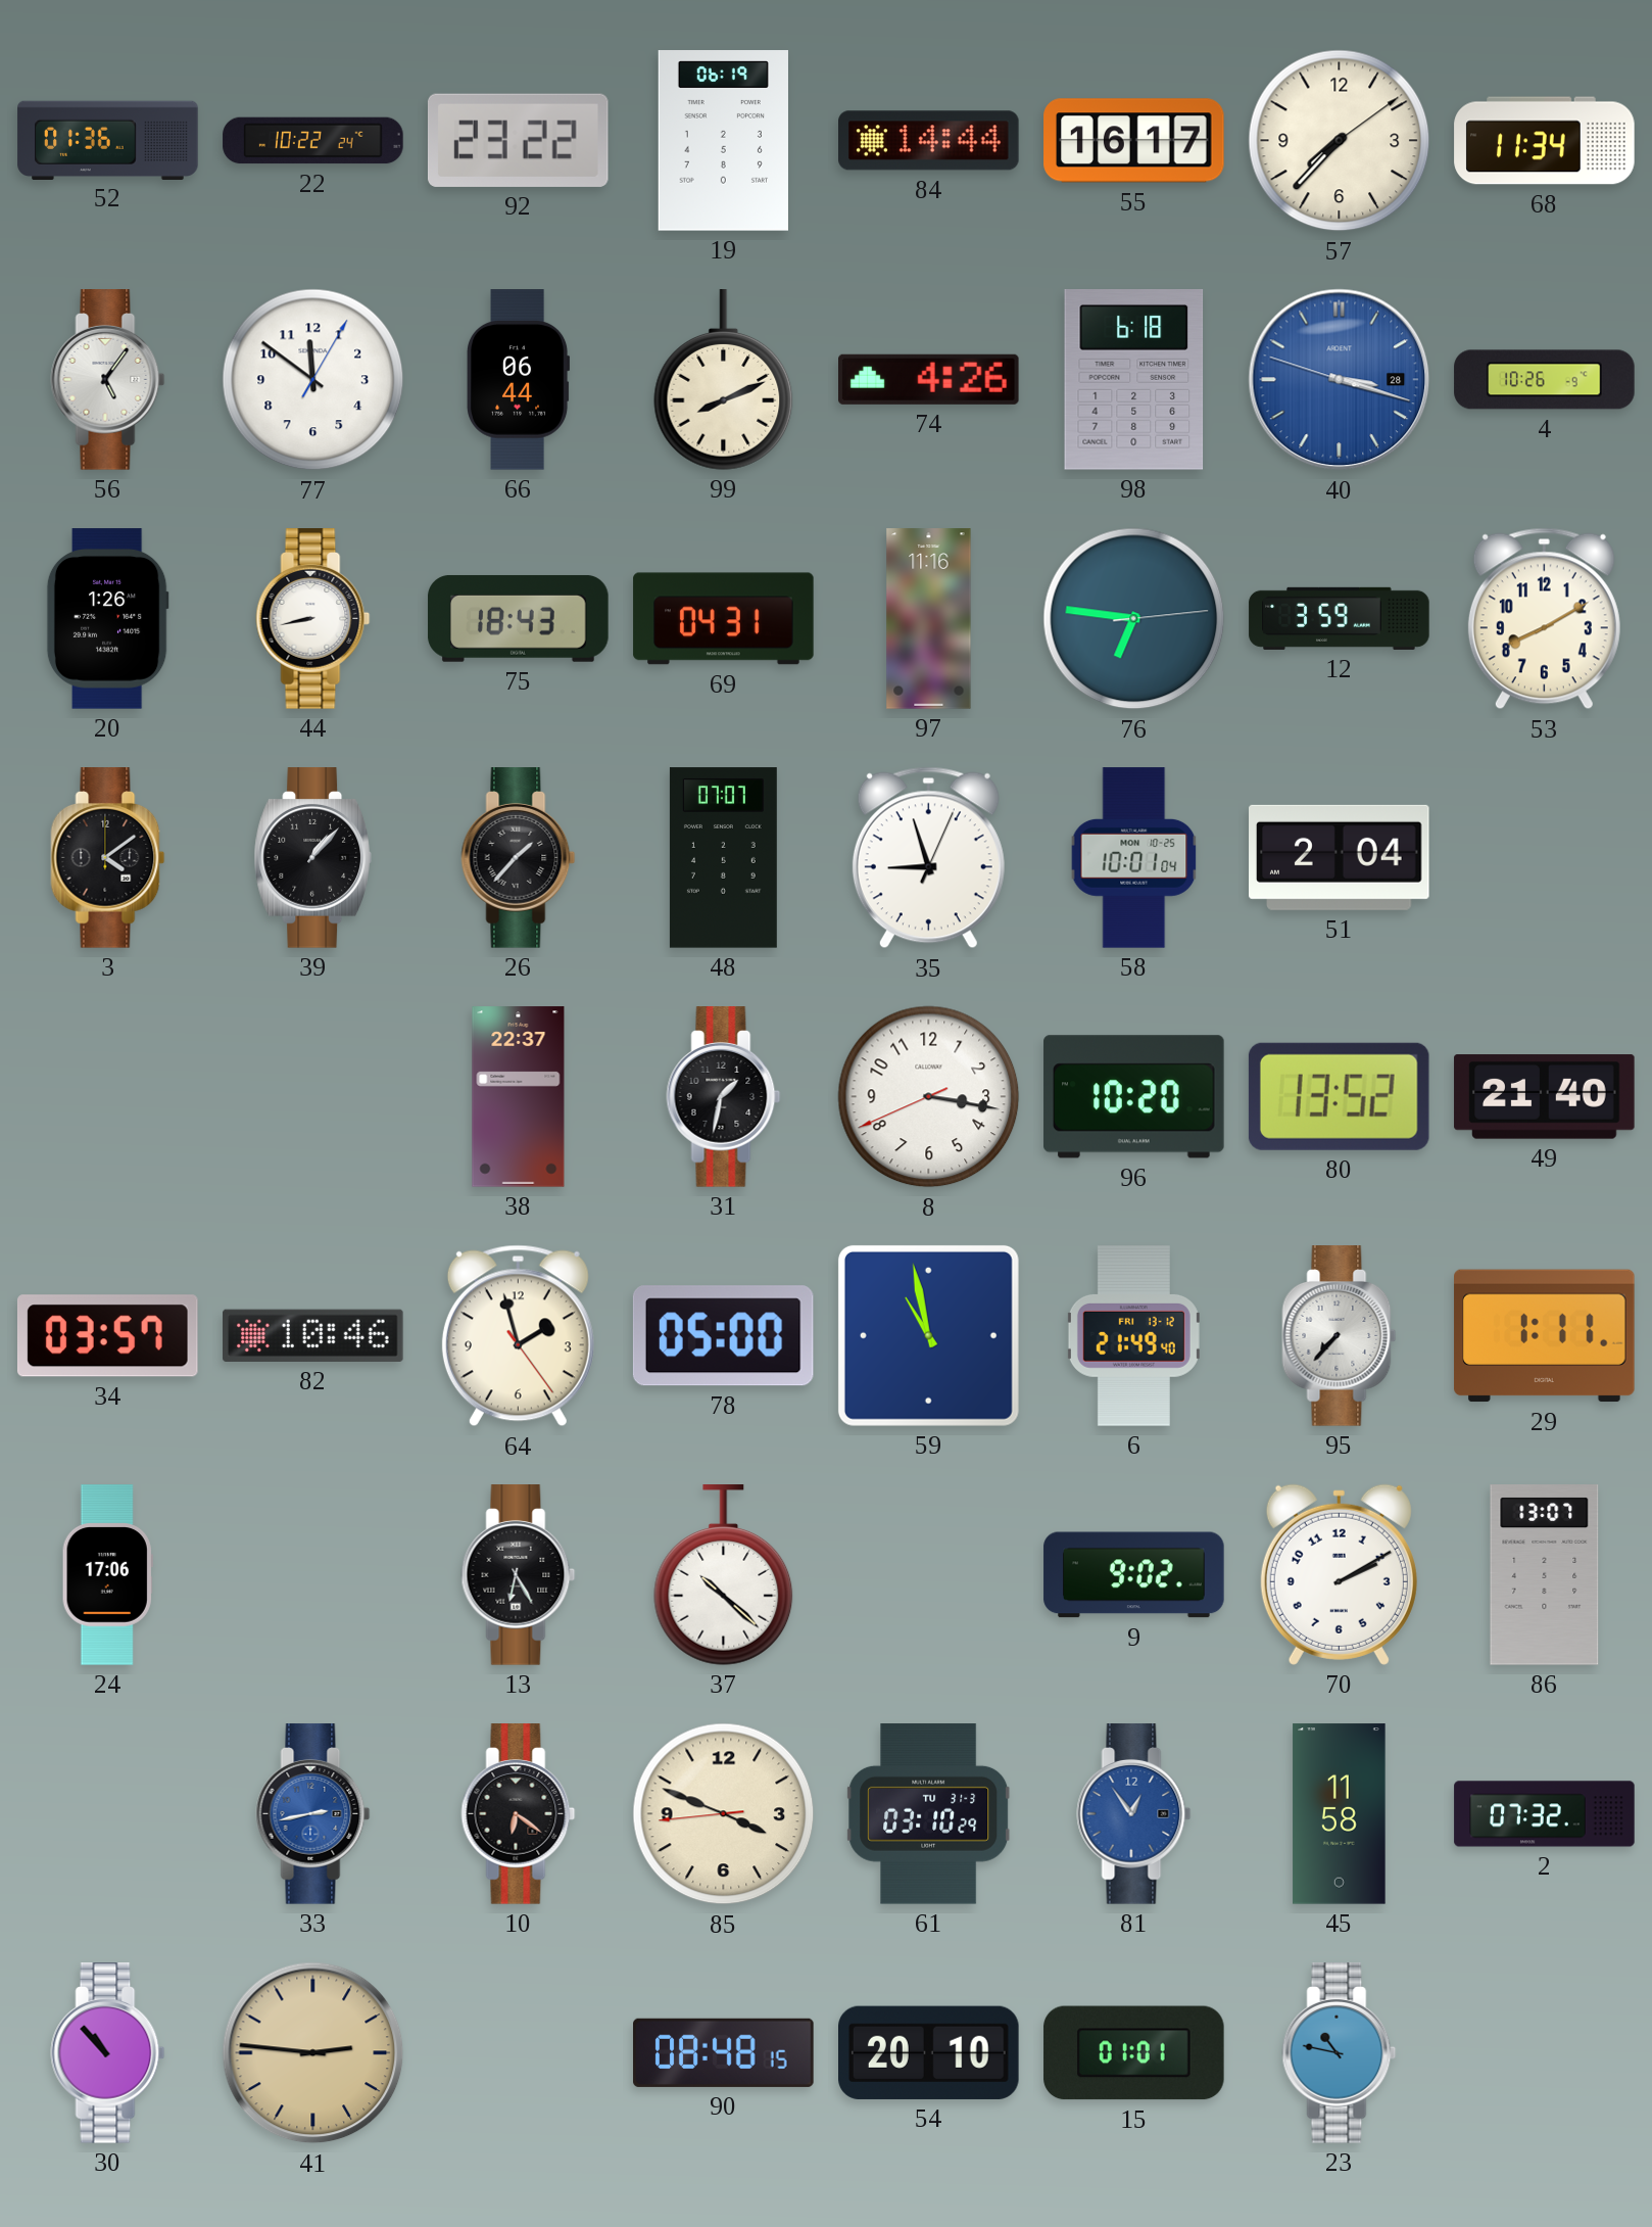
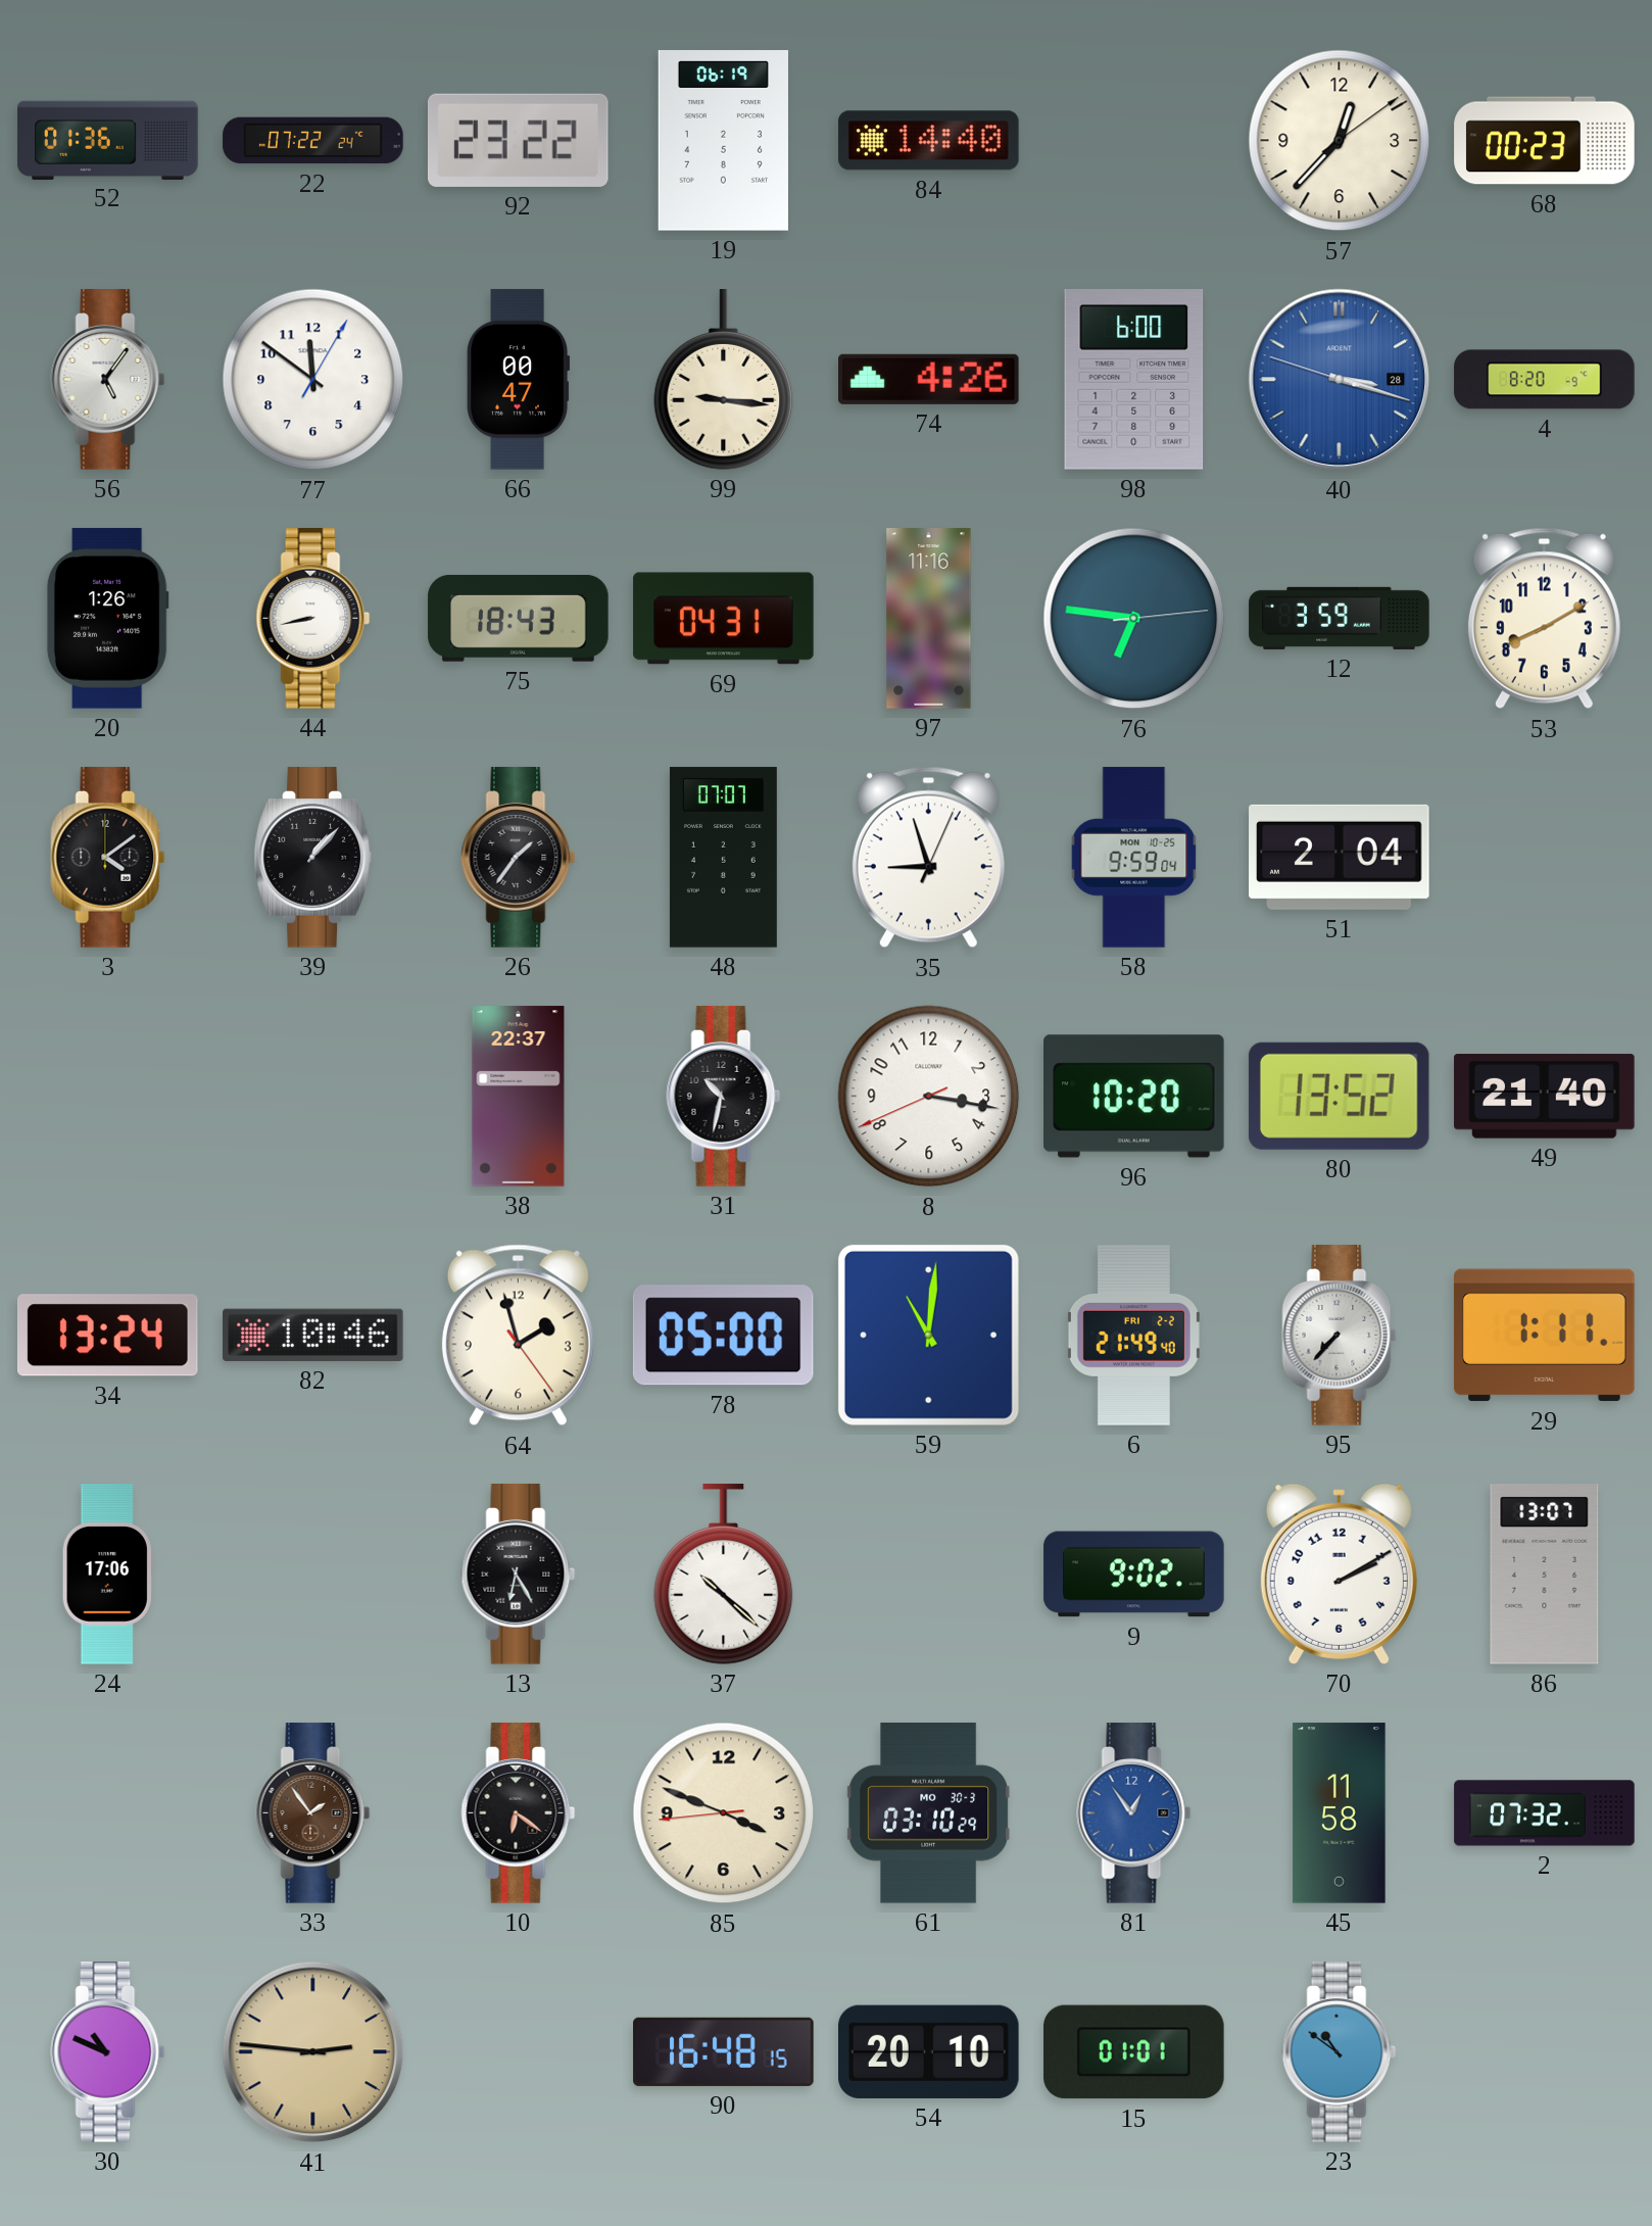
22: 10:22 -> 07:22 (313, 141)
84: 14:44 -> 14:40 (929, 141)
55: 16:17 -> none (1134, 141)
57: 7:37 -> 12:37 (1340, 141)
68: 11:34 -> 00:23 (1545, 141)
66: 06:44 -> 00:47 (519, 380)
99: 8:11 -> 9:16 (724, 380)
98: 6:18 -> 6:00 (1134, 380)
4: 10:26 -> 8:20 (1545, 380)
26: 1:37 -> 1:36 (519, 858)
58: 10:01 -> 9:59 (1134, 858)
31: 1:32 -> 10:32 (724, 1097)
34: 03:57 -> 13:24 (108, 1336)
59: 10:58 -> 11:01 (928, 1335)
6 date: FRI 13-12 -> FRI 2-2 (1133, 1336)
33: 2:43 -> 1:54 (313, 1813)
33 dial: blue -> brown (313, 1813)
61 date: TU 31-3 -> MO 30-3 (929, 1813)
30: 10:53 -> 10:49 (108, 2052)
90: 08:48 -> 16:48 (724, 2051)
23: 10:47 -> 10:51 (1340, 2052)
